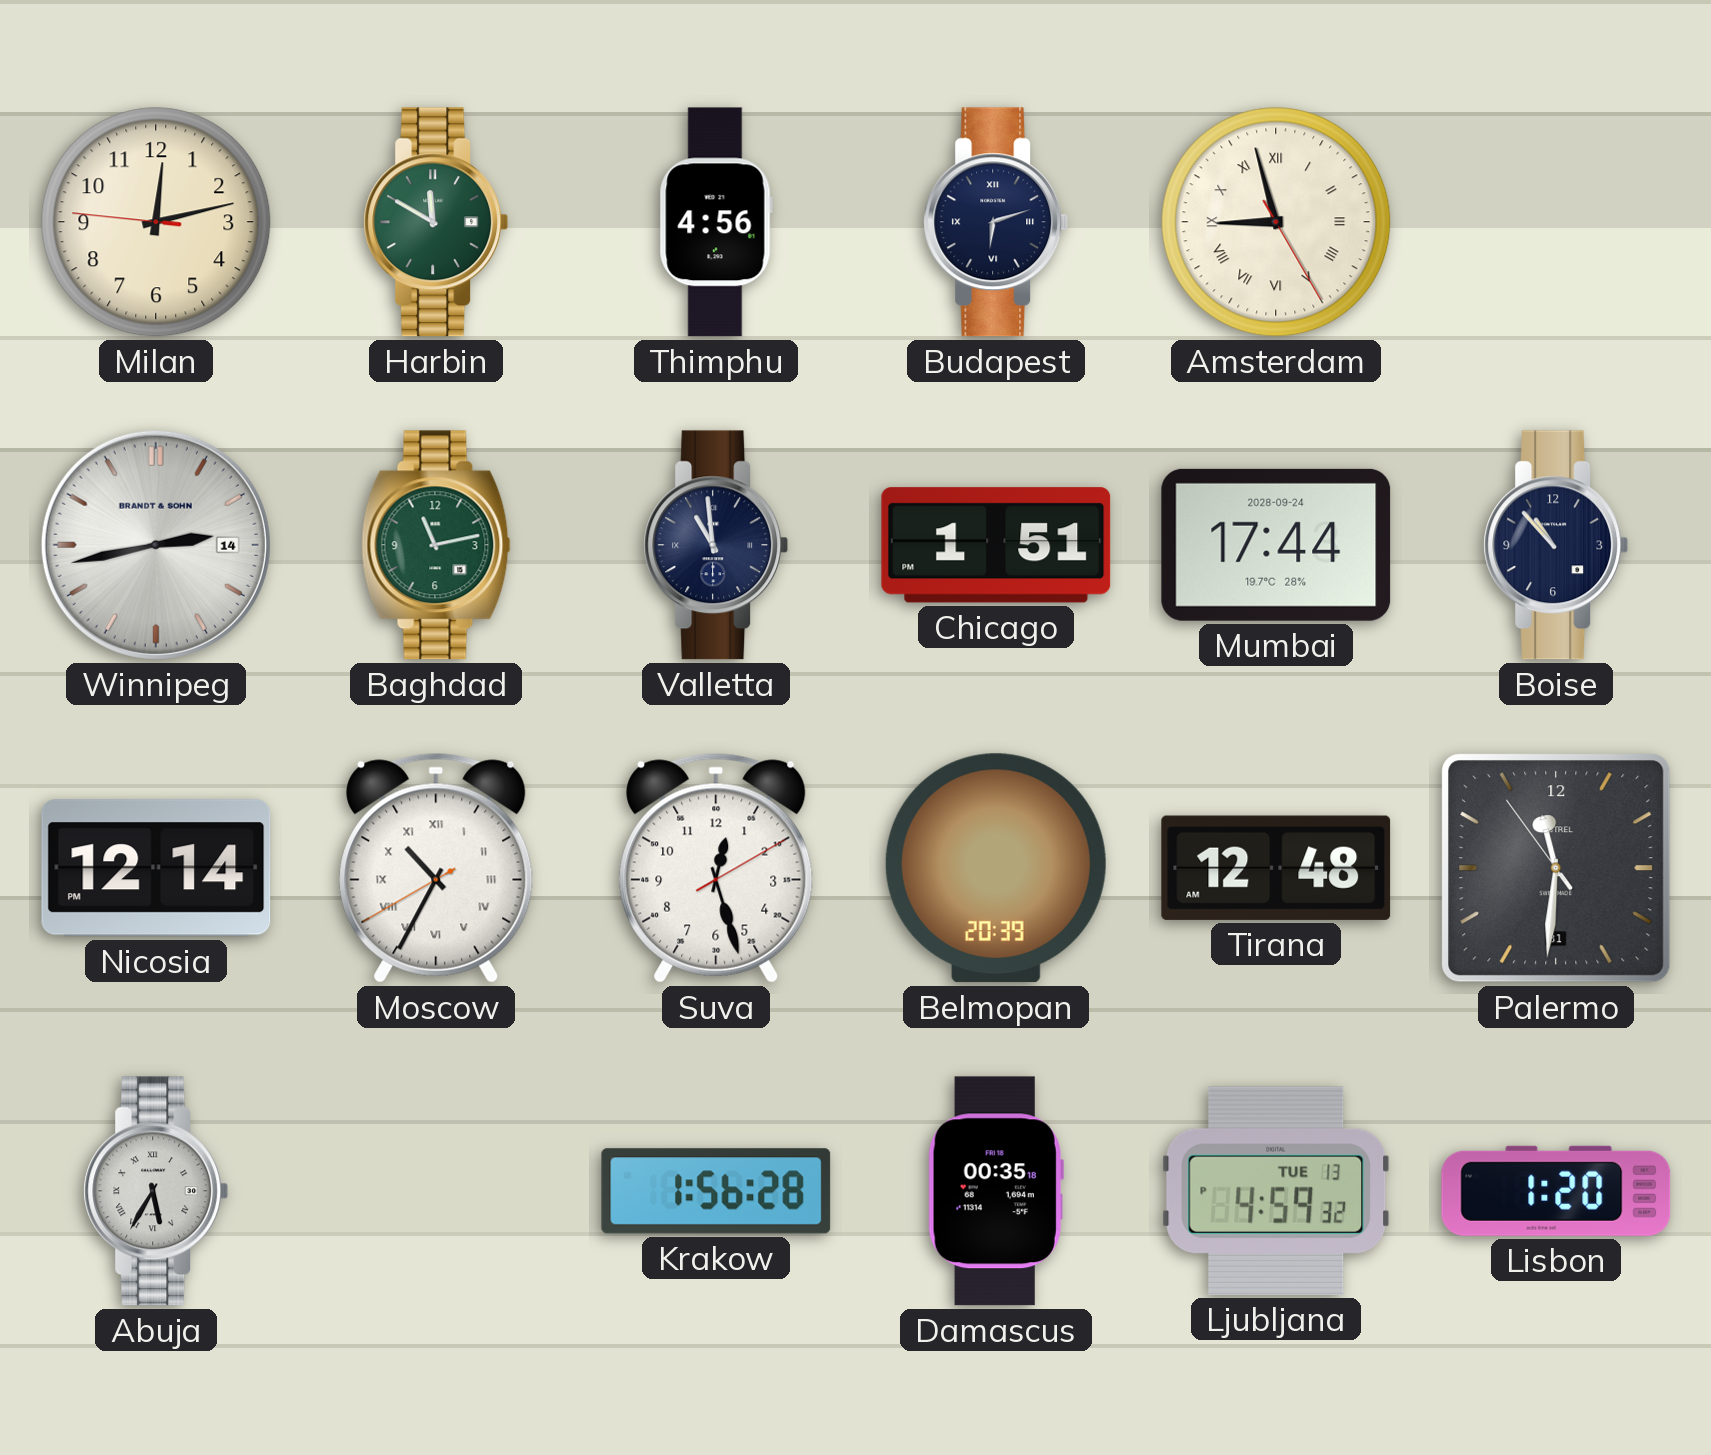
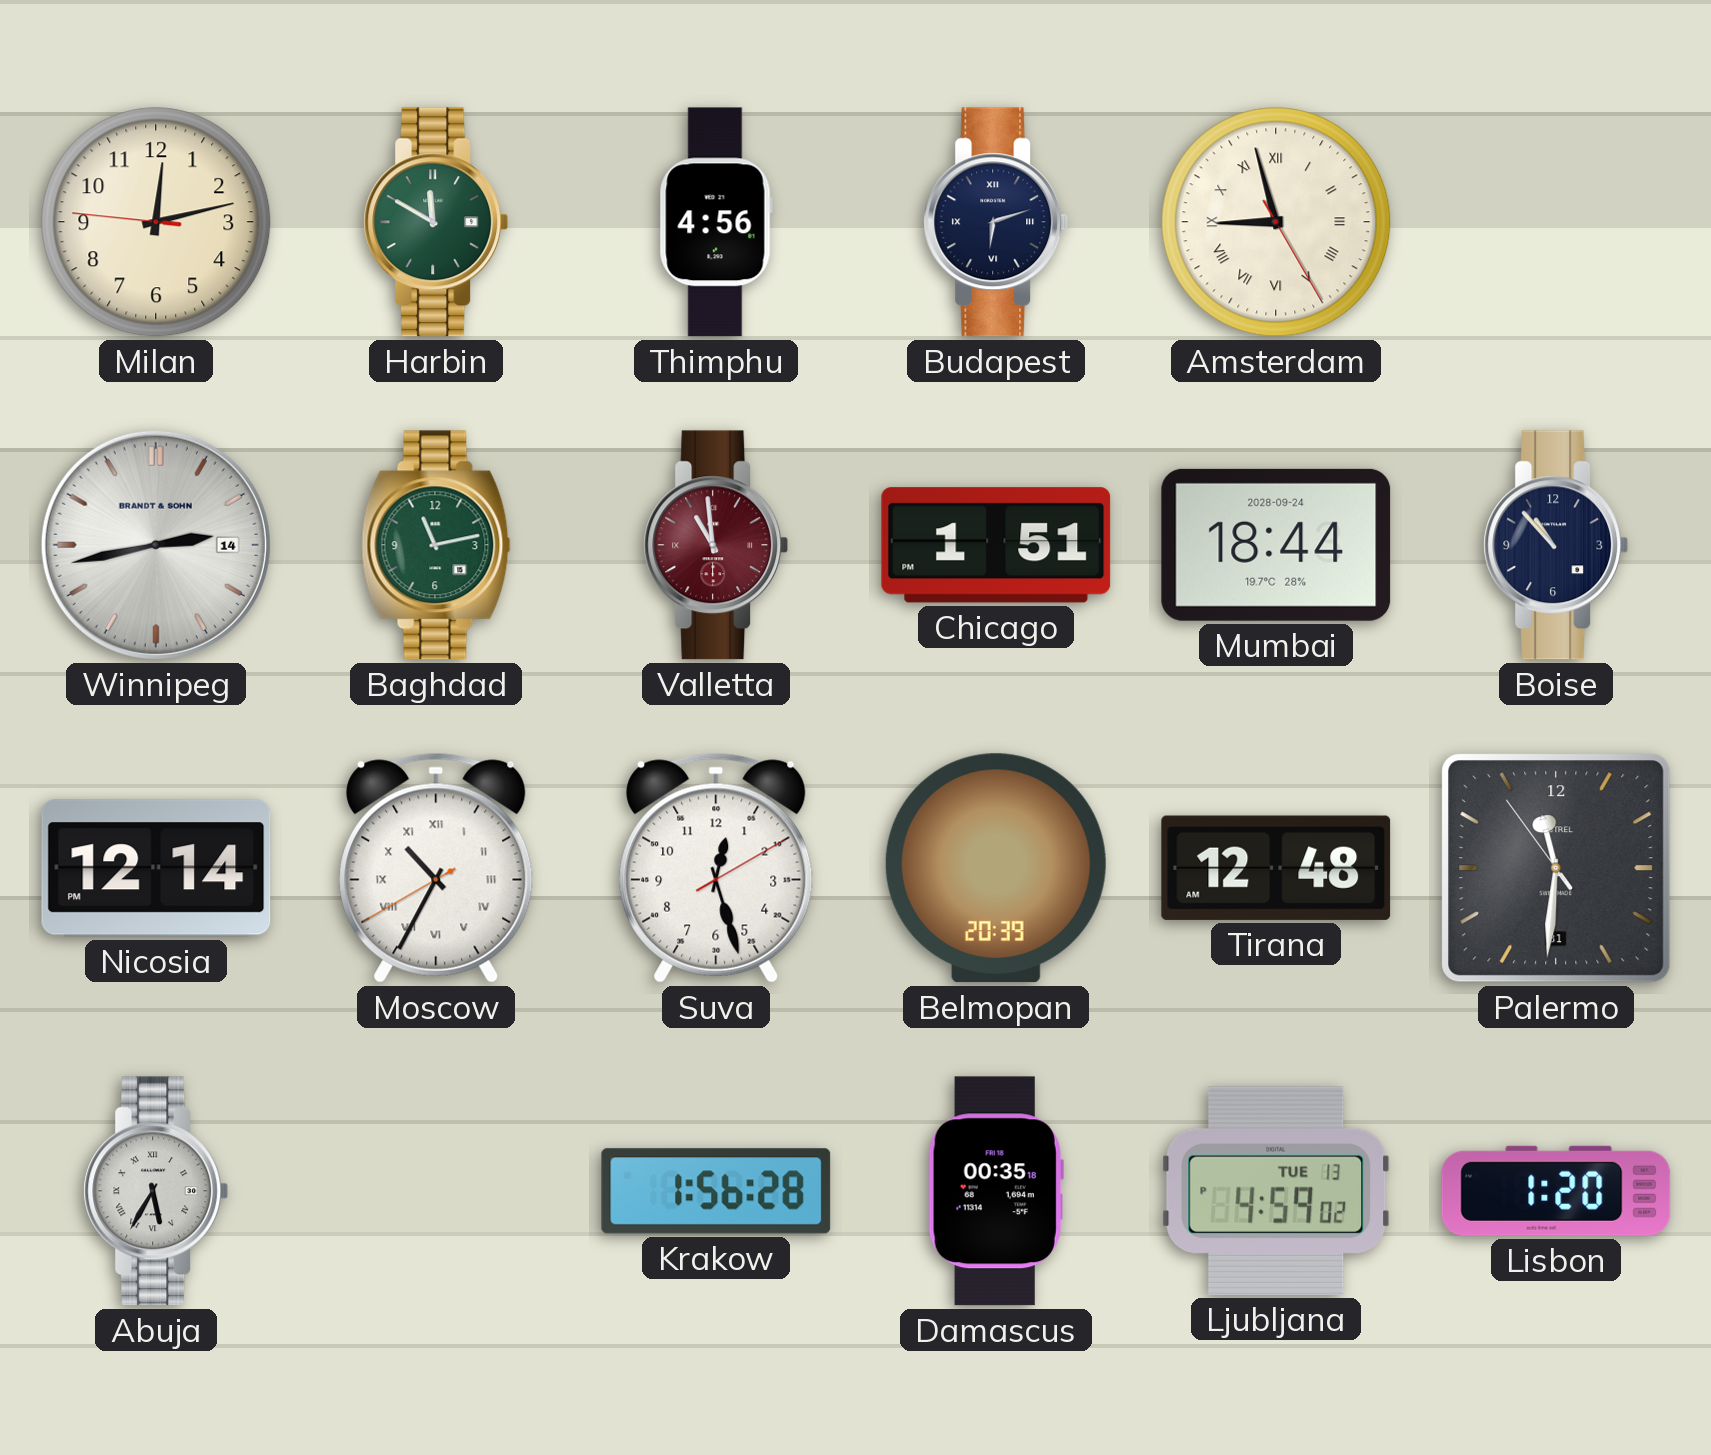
Valletta dial: navy -> burgundy (716, 545)
Mumbai: 17:44 -> 18:44 (1276, 545)
Ljubljana: 4:59:32 PM -> 4:59:02 PM (1276, 1191)
